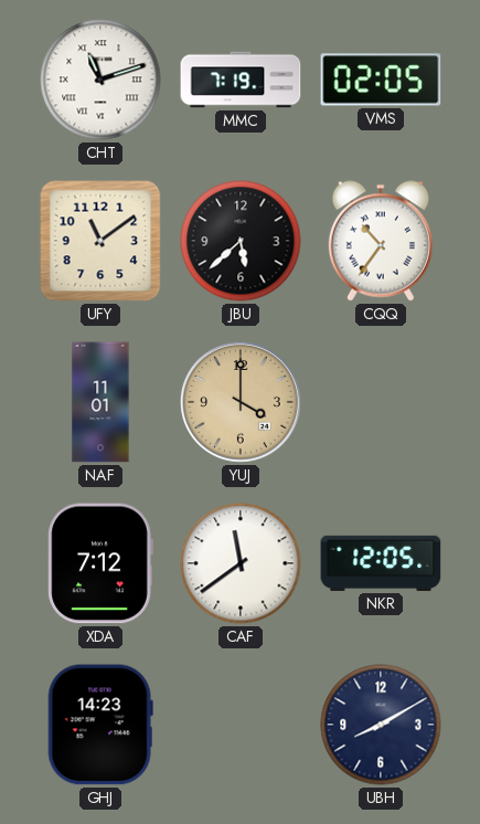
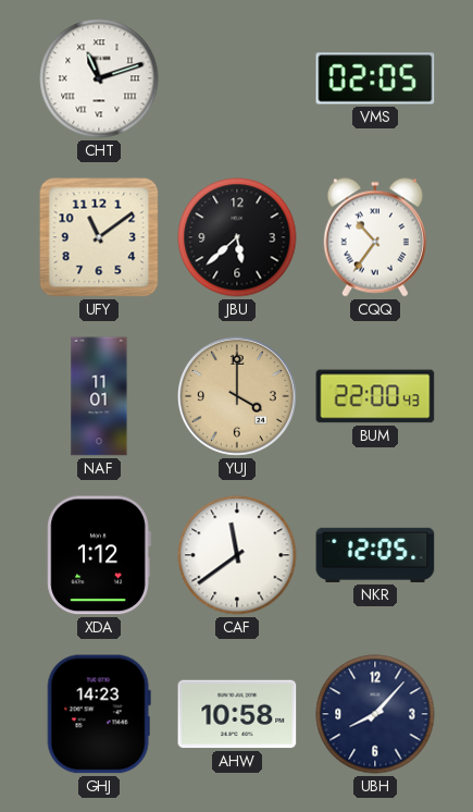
MMC: 7:19 -> none (241, 80)
BUM: none -> 22:00 (375, 396)
XDA: 7:12 -> 1:12 (99, 555)
AHW: none -> 10:58 (237, 714)
UBH: 8:10 -> 8:07 (375, 714)
